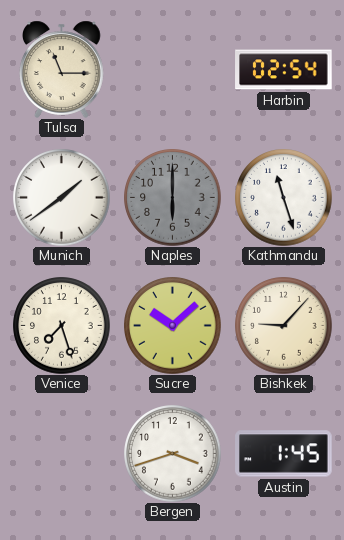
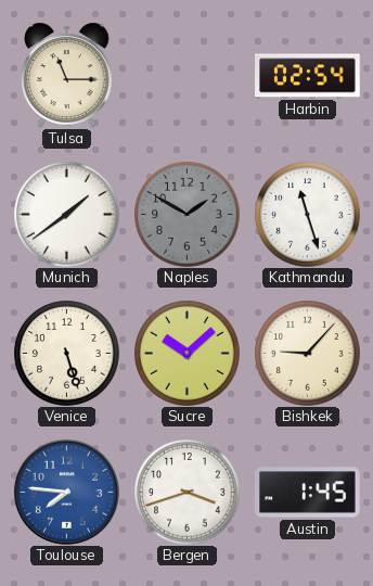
Naples: 6:00 -> 1:50 (188, 215)
Venice: 7:27 -> 5:27 (67, 354)
Toulouse: none -> 7:46 (66, 492)
